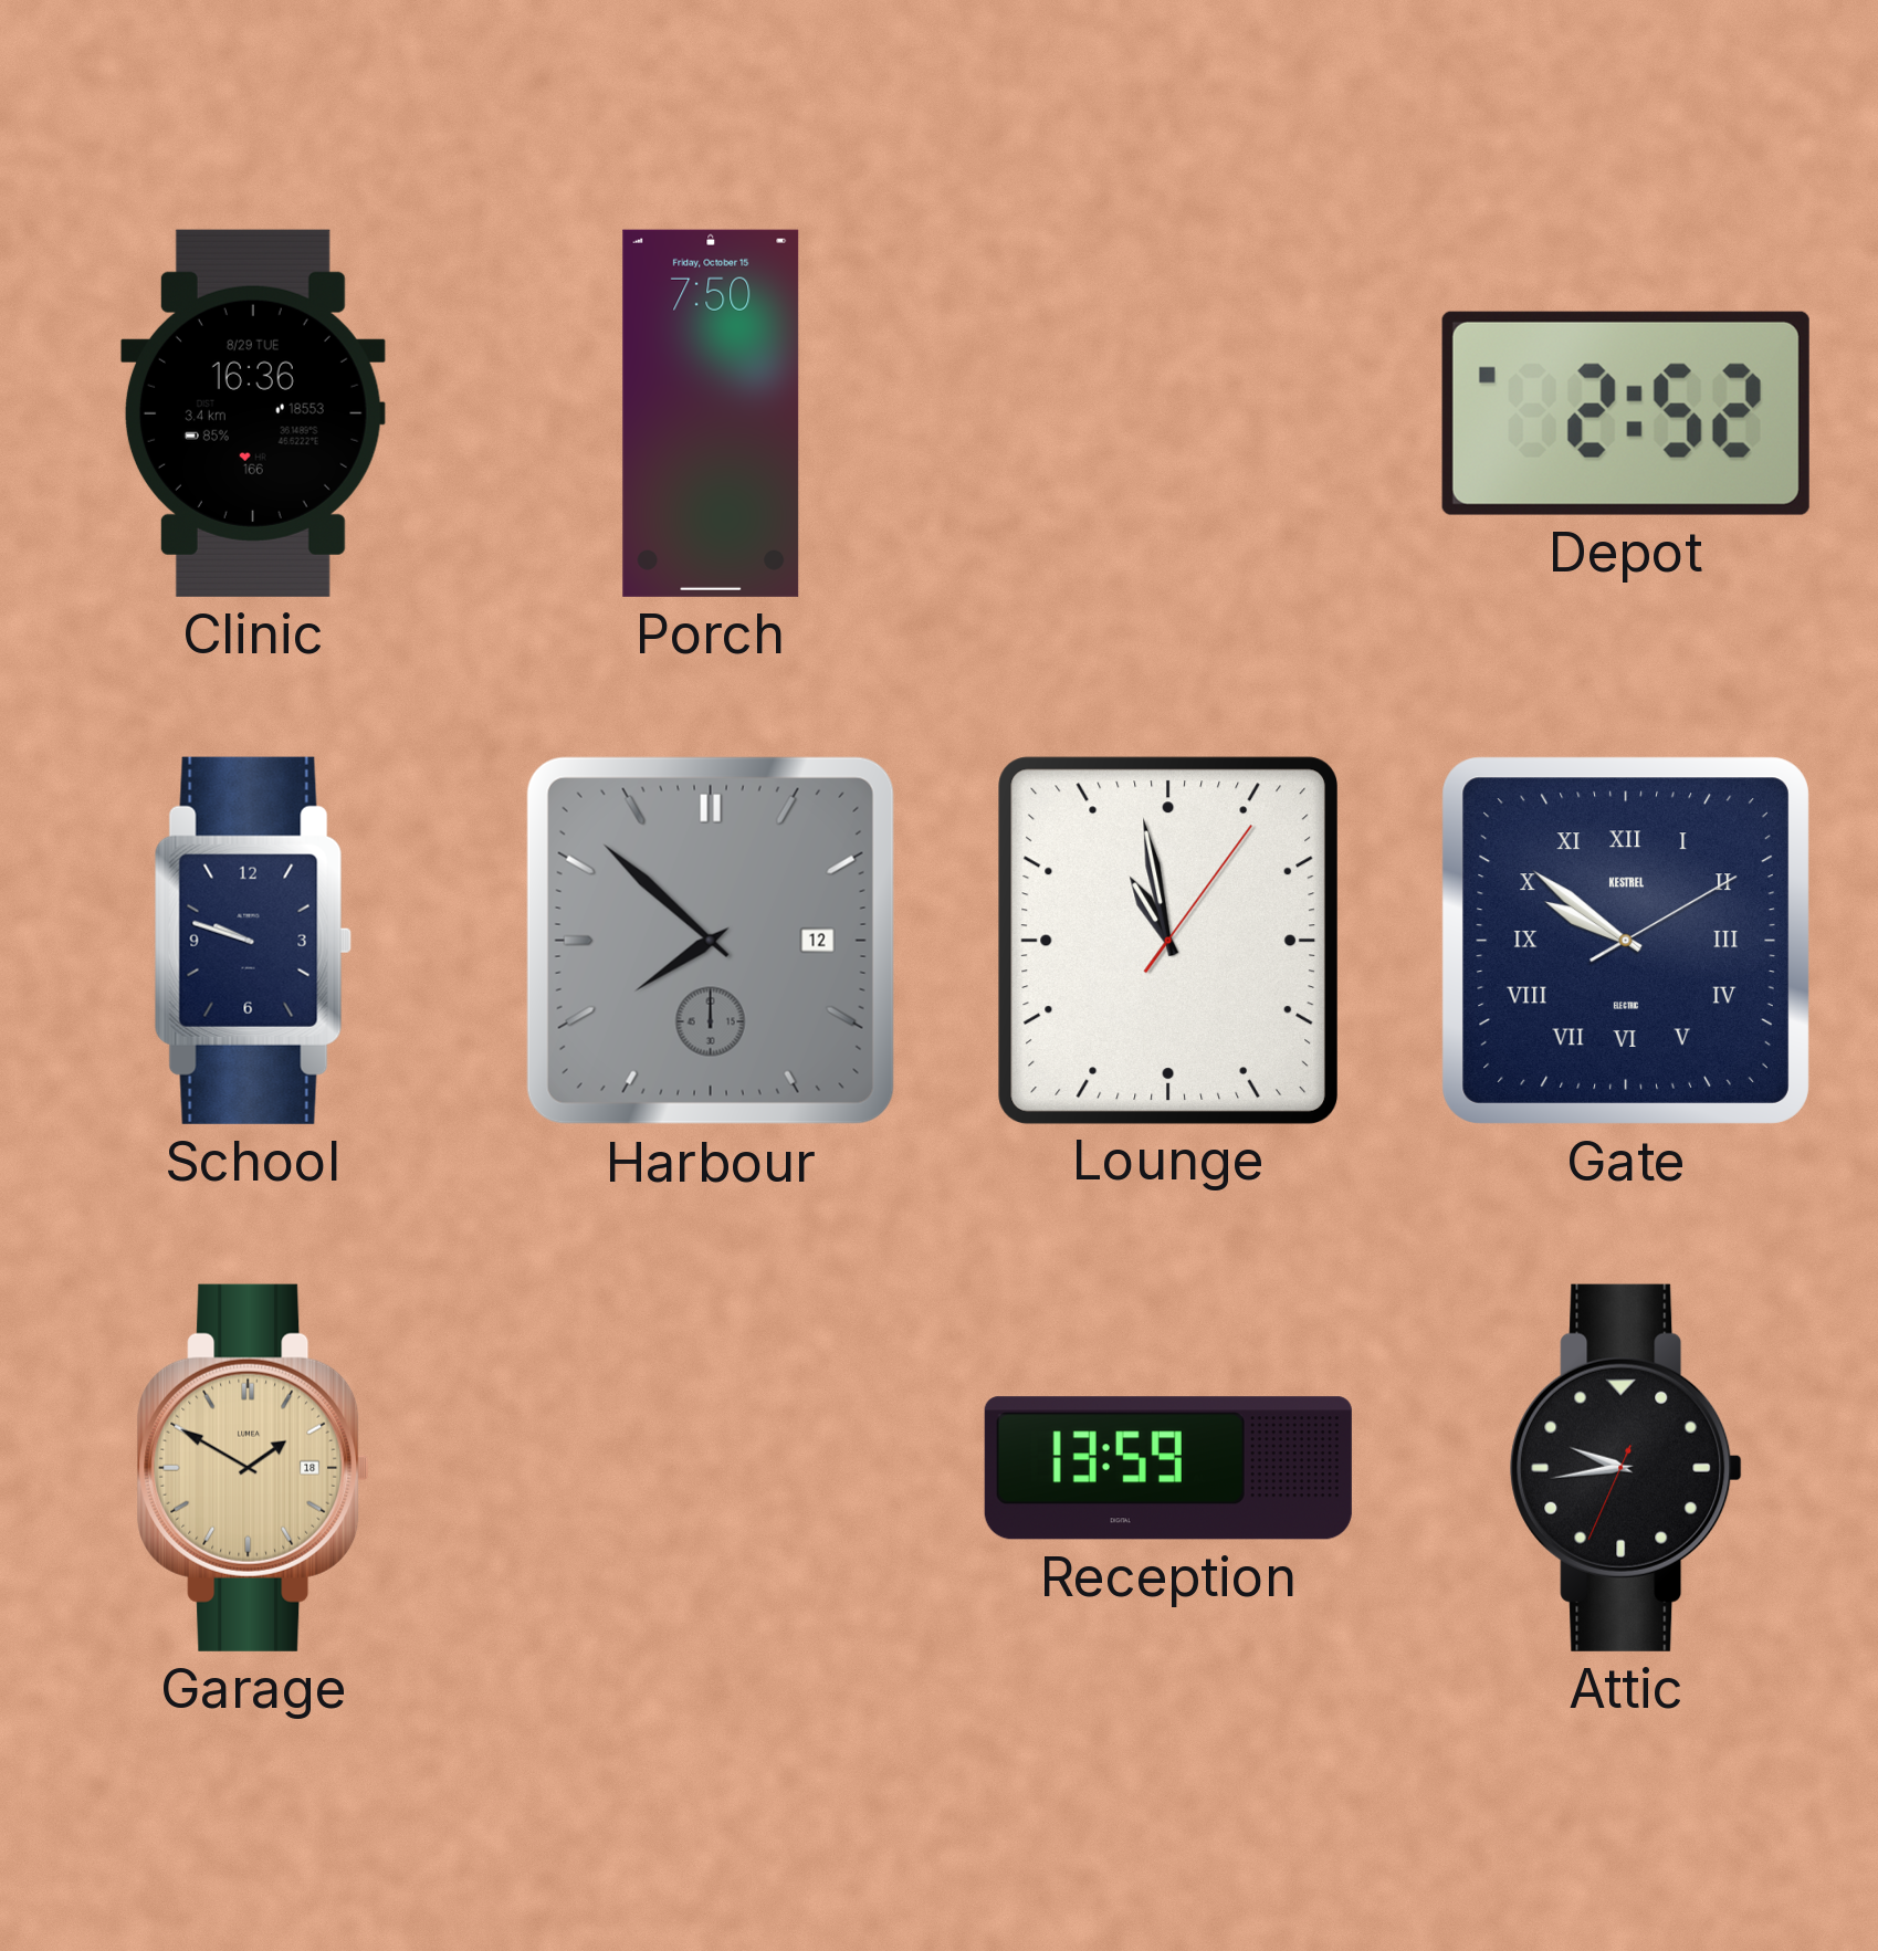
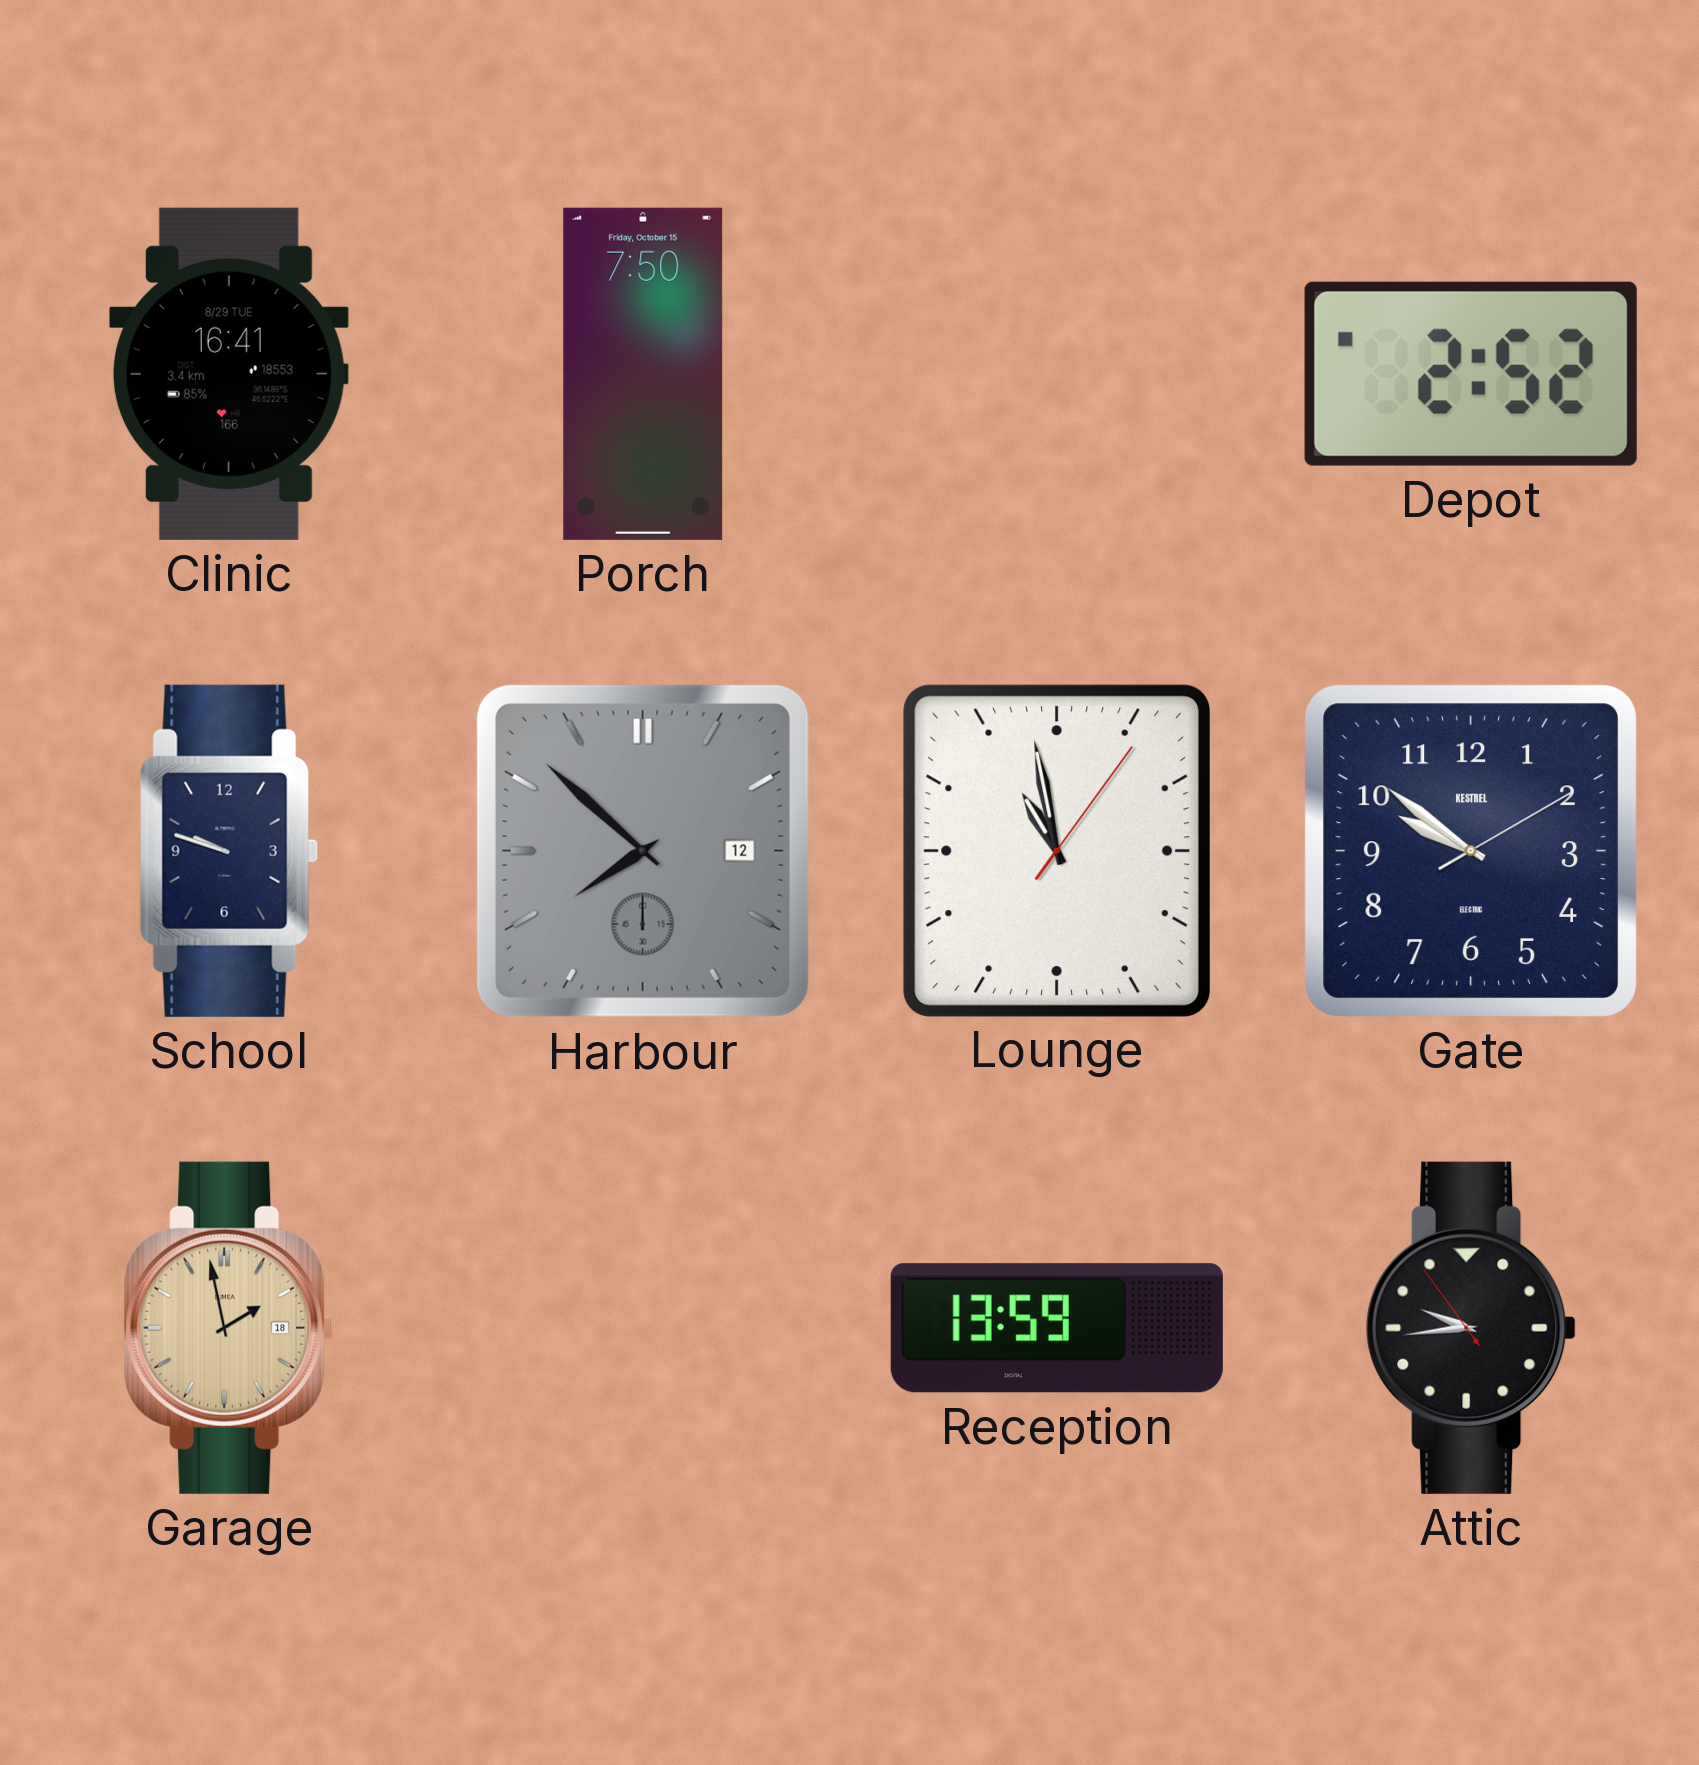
Clinic: 16:36 -> 16:41 (229, 374)
Gate numerals: Roman -> Arabic (1471, 851)
Garage: 1:50 -> 1:58 (229, 1328)
Attic: 9:43:34 -> 9:43:54 (1471, 1328)
